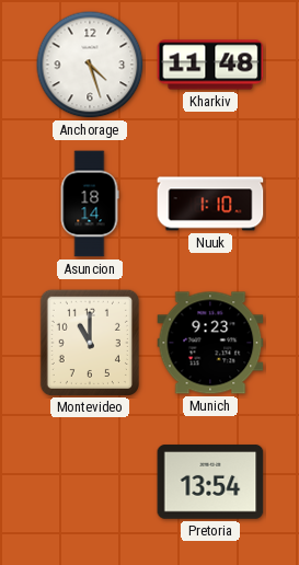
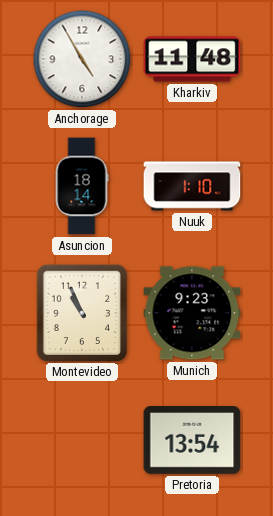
Anchorage: 4:27 -> 4:55 (82, 59)
Montevideo: 11:00 -> 10:56 (81, 312)
